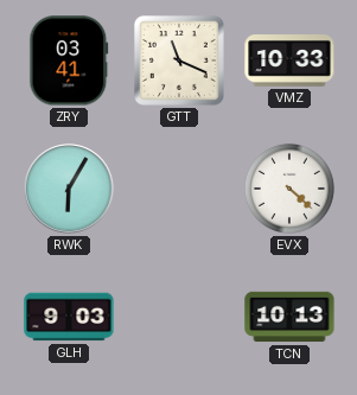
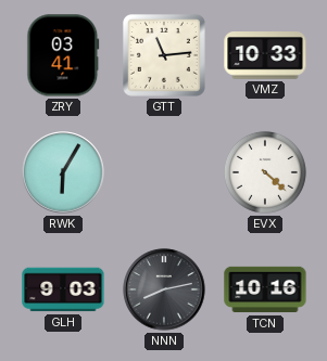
GTT: 11:19 -> 11:14 (164, 55)
NNN: none -> 8:13 (164, 289)
TCN: 10:13 -> 10:16 (265, 289)
